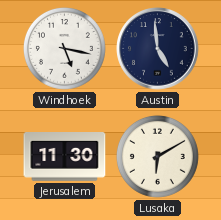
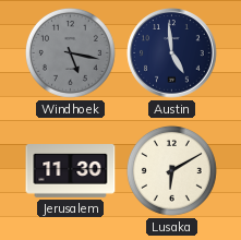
Windhoek dial: white -> grey (70, 52)
